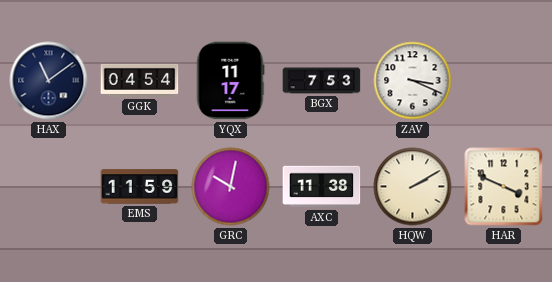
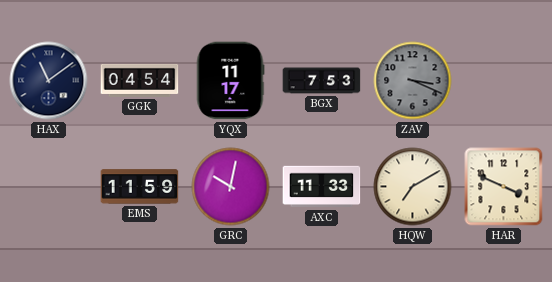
ZAV dial: white -> grey (413, 81)
AXC: 11:38 -> 11:33 (322, 187)
HQW: 2:10 -> 7:10 (413, 187)
